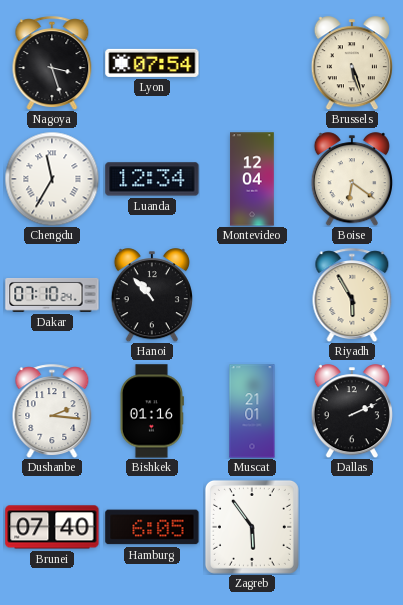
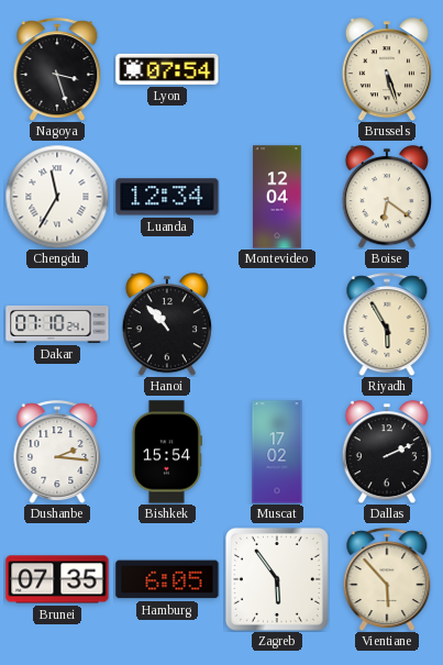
Bishkek: 01:16 -> 15:54 (166, 452)
Muscat: 21:01 -> 17:02 (277, 452)
Brunei: 07:40 -> 07:35 (57, 579)
Vientiane: none -> 5:53 (387, 579)
